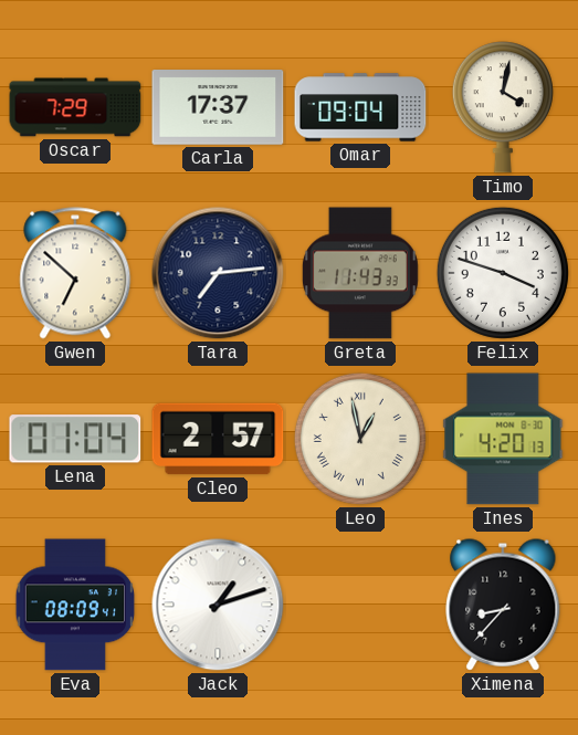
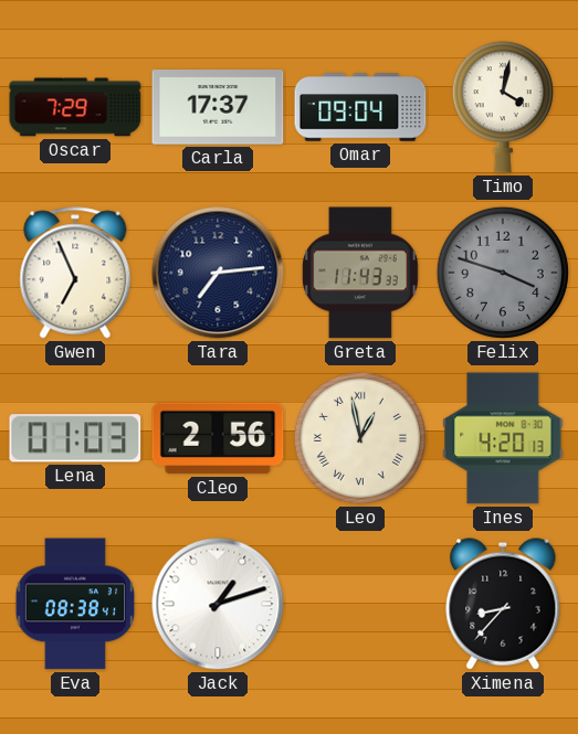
Gwen: 6:52 -> 6:56 (75, 273)
Felix dial: white -> grey (503, 273)
Lena: 01:04 -> 01:03 (75, 438)
Cleo: 2:57 -> 2:56 (218, 438)
Eva: 08:09 -> 08:38 (75, 604)
